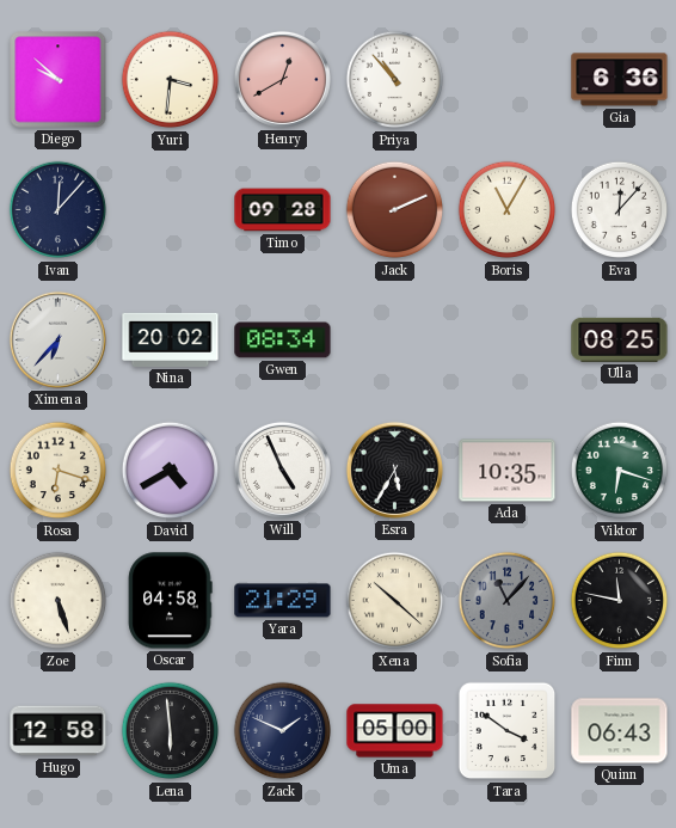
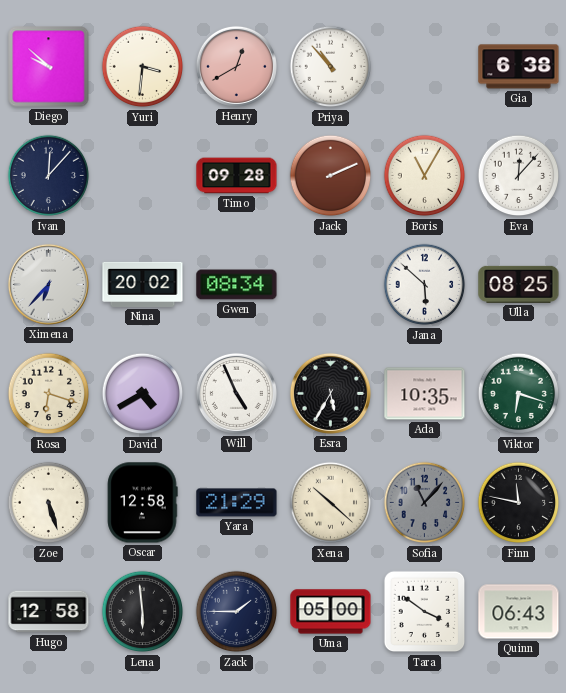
Gia: 6:36 -> 6:38 (519, 67)
Jana: none -> 5:52 (425, 285)
Oscar: 04:58 -> 12:58 (142, 503)
Zack: 1:49 -> 1:45 (237, 612)
